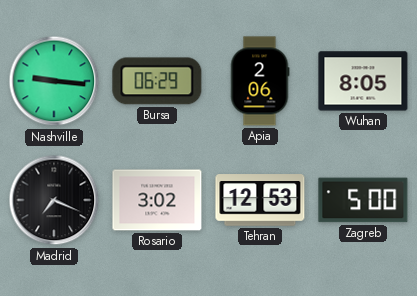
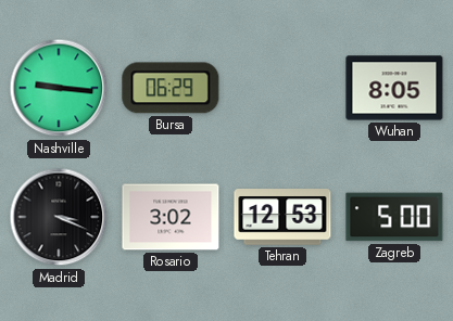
Apia: 2:06 -> none (260, 81)
Madrid: 7:19 -> 3:19 (59, 217)
